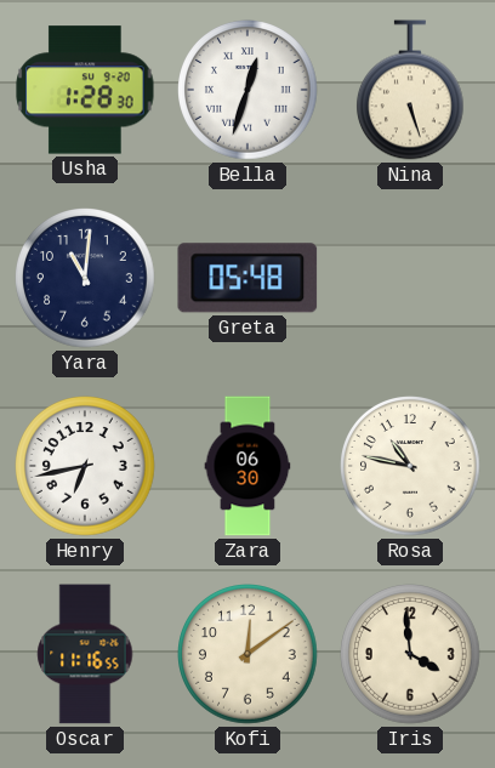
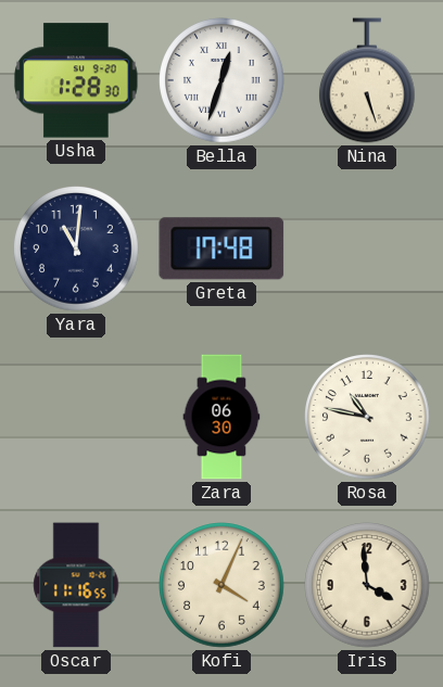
Greta: 05:48 -> 17:48 (221, 249)
Henry: 6:43 -> none (86, 467)
Kofi: 12:09 -> 4:04 (223, 586)
